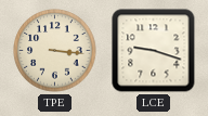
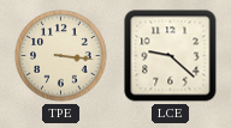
LCE: 9:18 -> 9:22 (171, 56)
